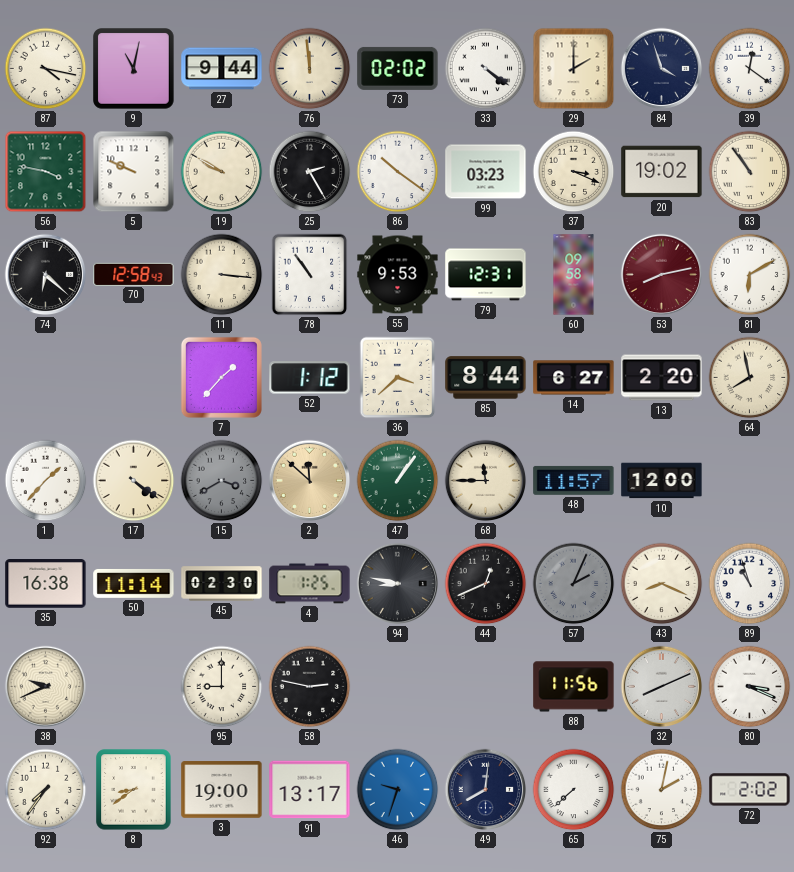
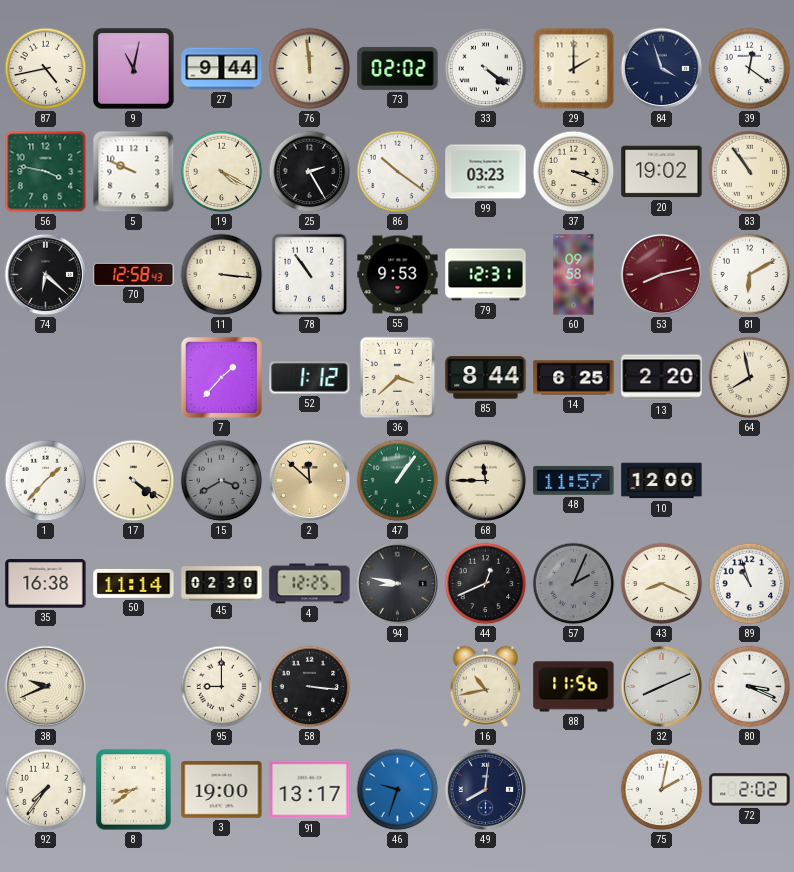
87: 4:17 -> 4:43 (46, 69)
19: 9:50 -> 4:20 (222, 172)
14: 6:27 -> 6:25 (574, 378)
4: 1:25 -> 12:25 (310, 584)
58: 2:47 -> 3:16 (310, 687)
16: none -> 10:43 (485, 686)
65: 7:38 -> none (574, 790)
